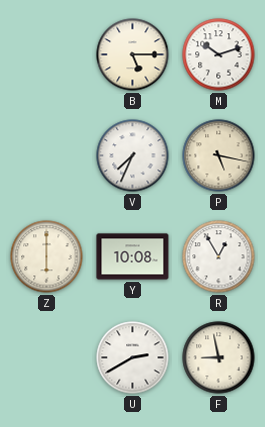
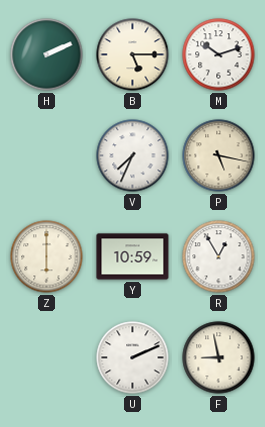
H: none -> 2:11 (47, 55)
Y: 10:08 -> 10:59 (133, 257)
U: 2:40 -> 2:11 (133, 358)
